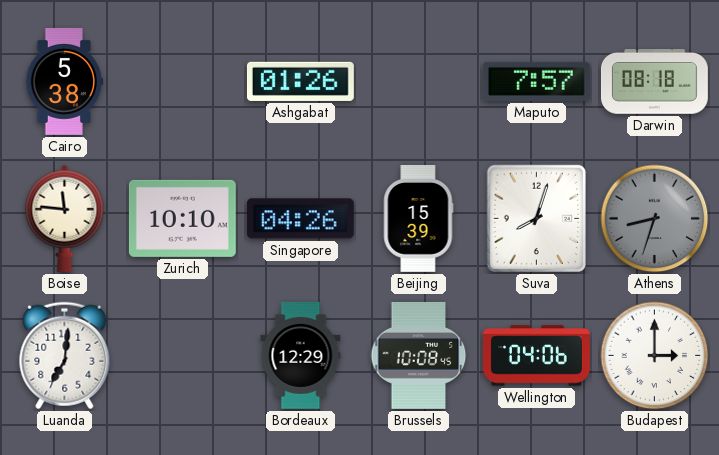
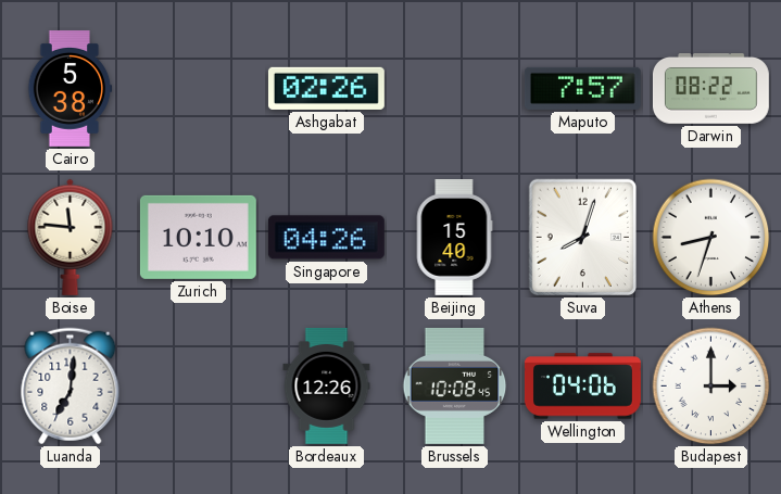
Ashgabat: 01:26 -> 02:26 (326, 88)
Darwin: 08:18 -> 08:22 (710, 89)
Beijing: 15:39 -> 15:40 (454, 238)
Athens dial: grey -> white (711, 238)
Bordeaux: 12:29 -> 12:26 (327, 385)
